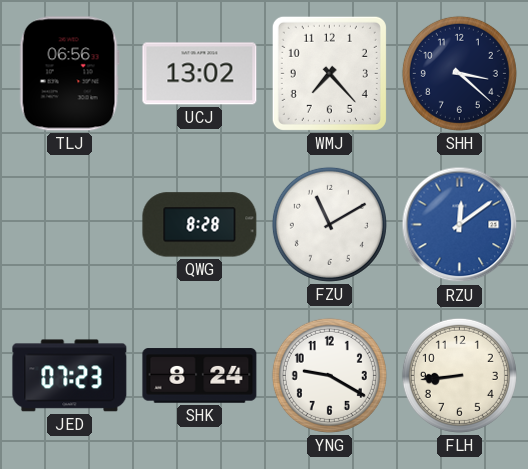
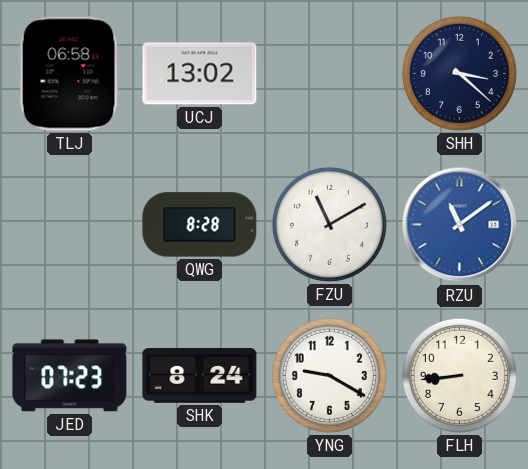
TLJ: 06:56 -> 06:58 (69, 74)
WMJ: 7:23 -> none (329, 73)
RZU: 12:09 -> 11:09 (460, 225)
